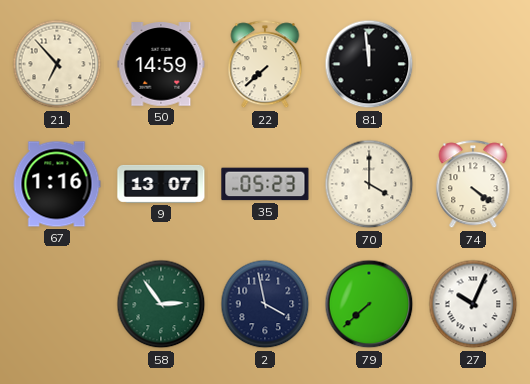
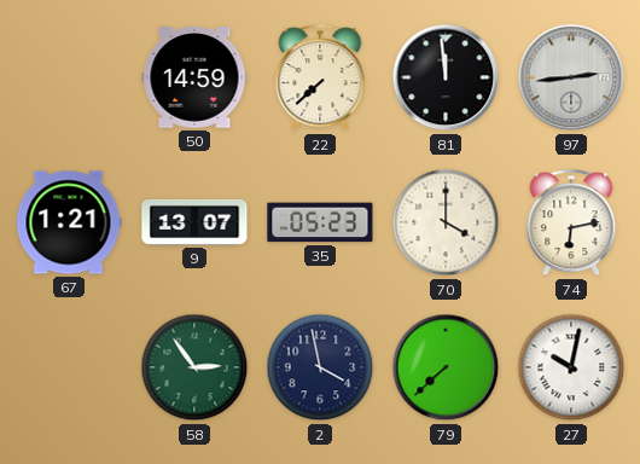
21: 6:53 -> none (57, 64)
97: none -> 2:44 (571, 77)
67: 1:16 -> 1:21 (69, 222)
74: 4:21 -> 6:13 (571, 224)
27: 10:04 -> 10:02 (571, 367)
